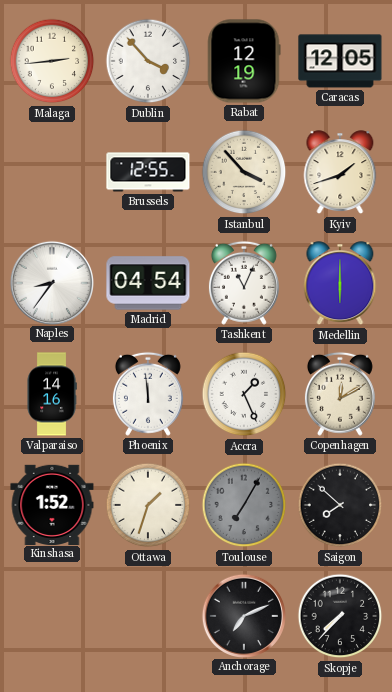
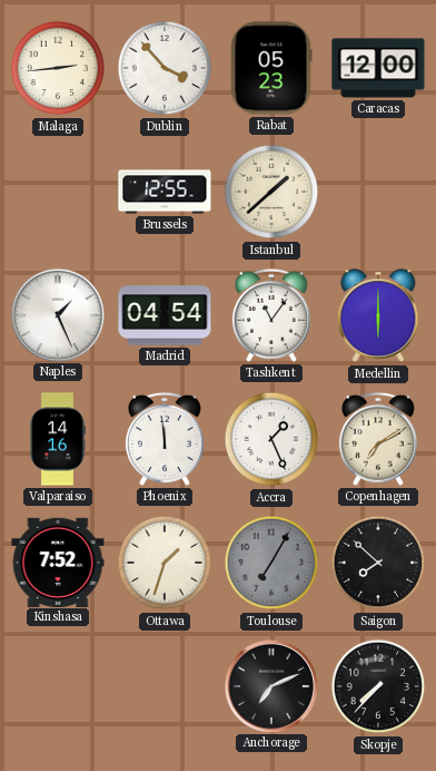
Rabat: 12:19 -> 05:23 (271, 68)
Caracas: 12:05 -> 12:00 (378, 68)
Istanbul: 3:53 -> 1:38 (271, 192)
Kyiv: 1:42 -> none (340, 173)
Naples: 8:36 -> 1:26 (57, 314)
Tashkent: 11:04 -> 11:06 (271, 315)
Copenhagen: 12:10 -> 7:10 (378, 439)
Kinshasa: 1:52 -> 7:52 (58, 562)
